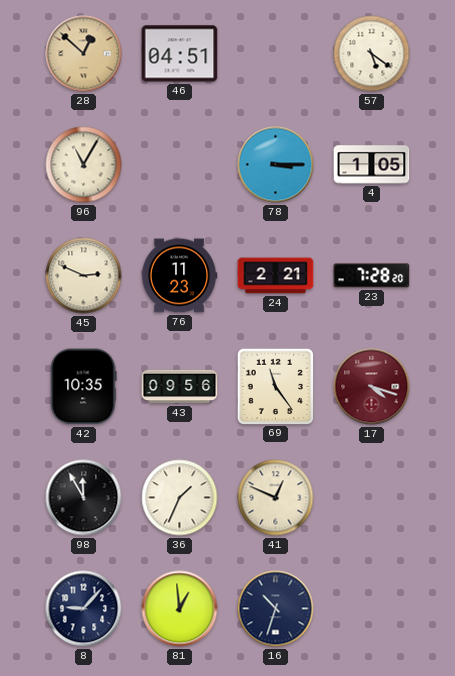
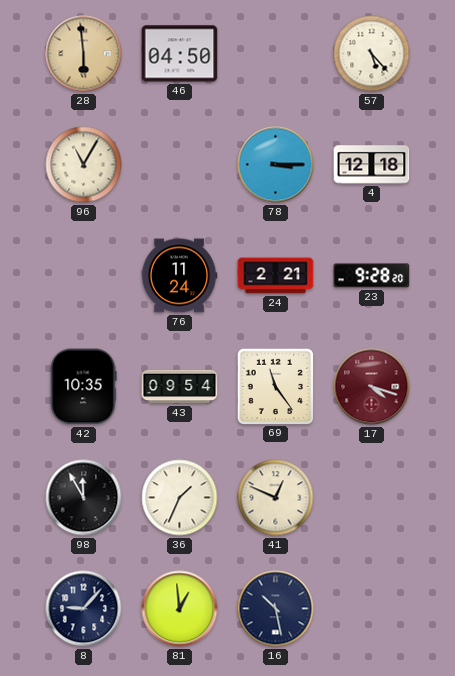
28: 12:52 -> 5:59 (84, 54)
46: 04:51 -> 04:50 (180, 54)
57: 5:21 -> 5:23 (372, 54)
4: 1:05 -> 12:18 (372, 165)
45: 2:49 -> none (84, 276)
76: 11:23 -> 11:24 (179, 276)
23: 7:28 -> 9:28 (372, 276)
43: 09:56 -> 09:54 (180, 387)
16: 10:33 -> 10:28 (276, 609)
